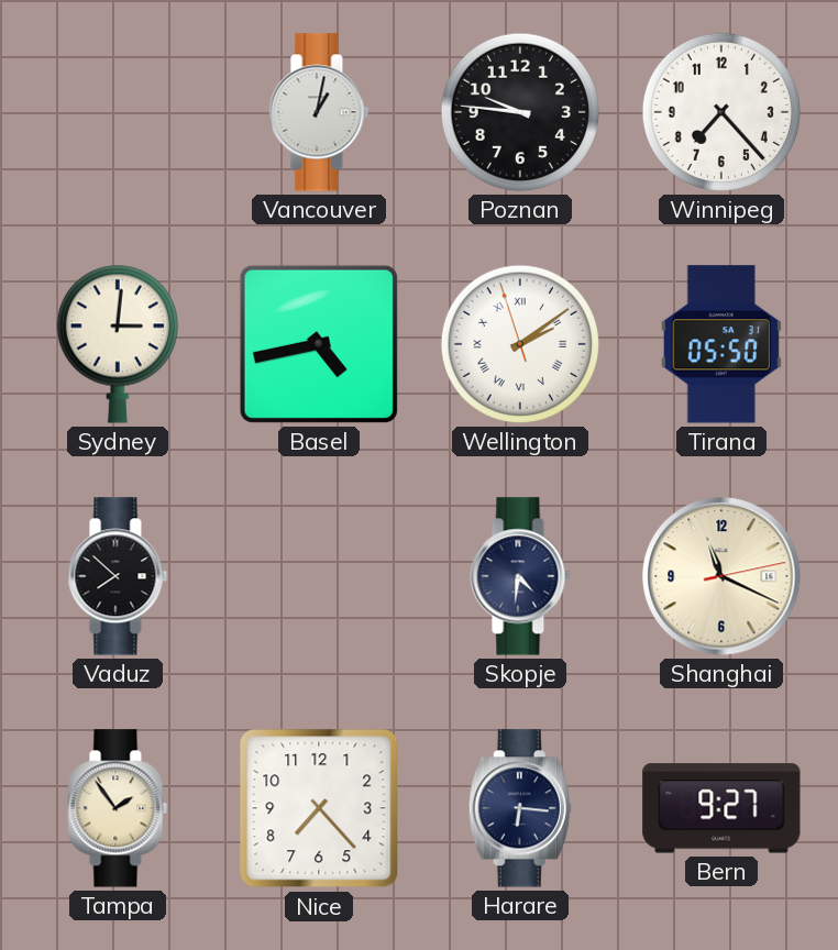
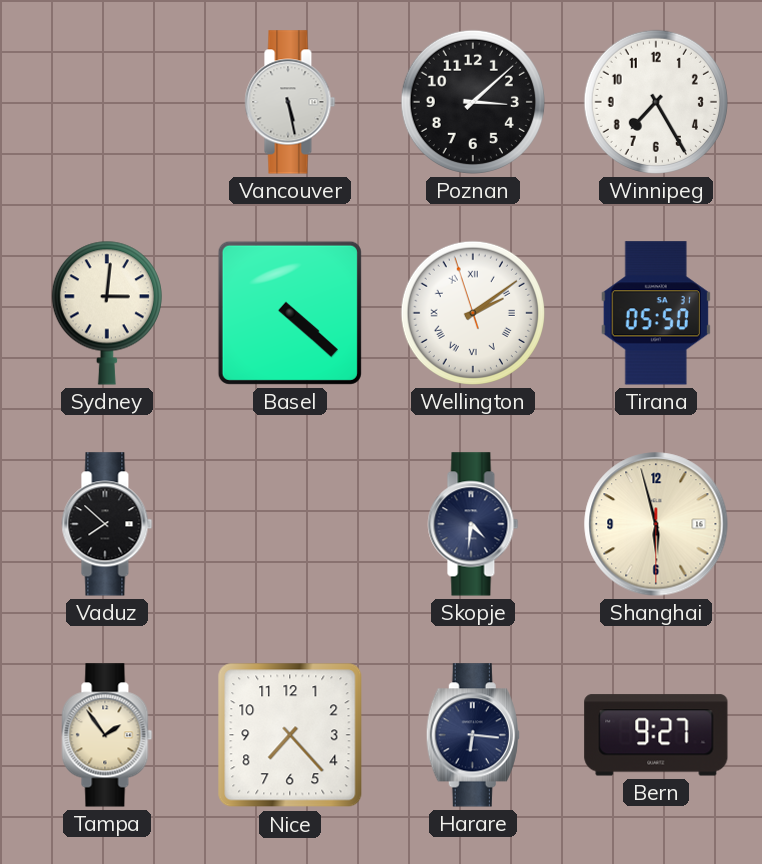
Vancouver: 1:02 -> 5:28 (290, 102)
Poznan: 9:46 -> 3:08 (473, 102)
Winnipeg: 7:23 -> 7:25 (656, 102)
Basel: 4:43 -> 4:22 (290, 313)
Shanghai: 11:19 -> 5:57 (656, 524)
